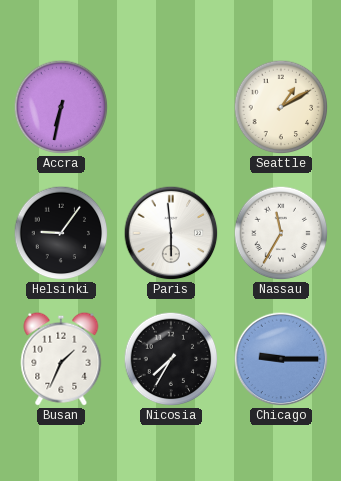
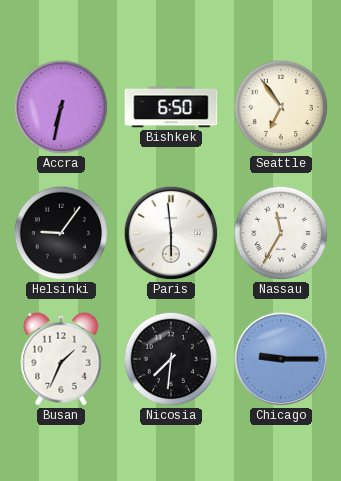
Bishkek: none -> 6:50 (171, 107)
Seattle: 1:10 -> 6:54 (281, 107)
Nicosia: 7:35 -> 7:31 (171, 359)
